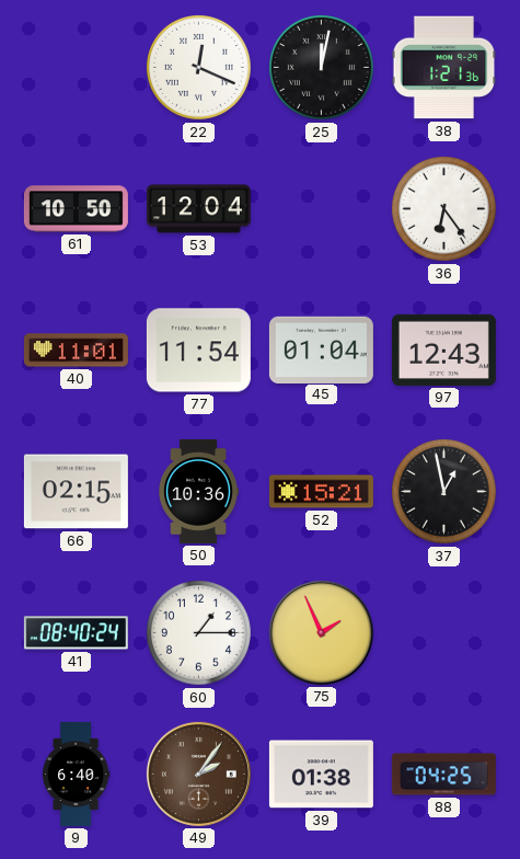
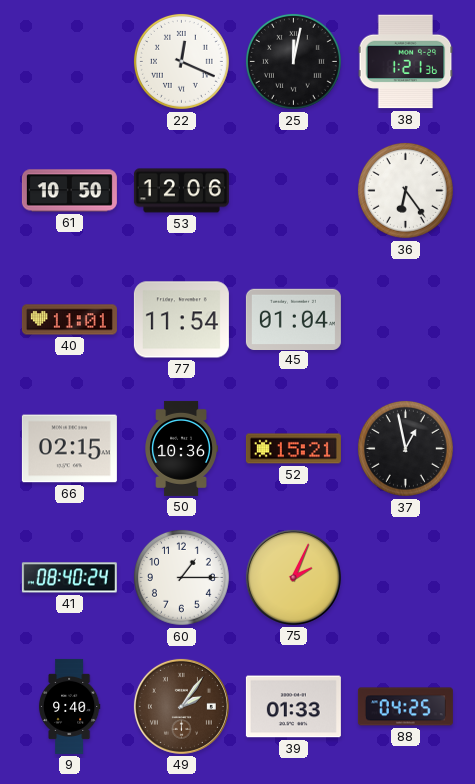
53: 12:04 -> 12:06 (181, 191)
97: 12:43 -> none (443, 350)
75: 1:56 -> 2:04 (293, 577)
9: 6:40 -> 9:40 (69, 706)
39: 01:38 -> 01:33 (293, 707)
